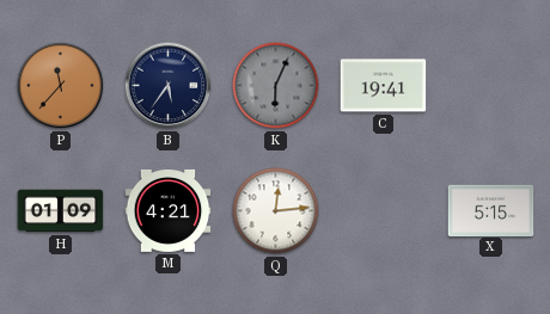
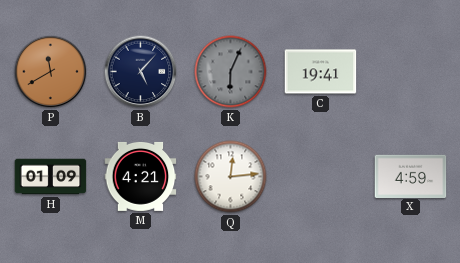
P: 11:37 -> 11:40 (51, 72)
B: 5:36 -> 5:07 (141, 72)
X: 5:15 -> 4:59 (411, 176)
